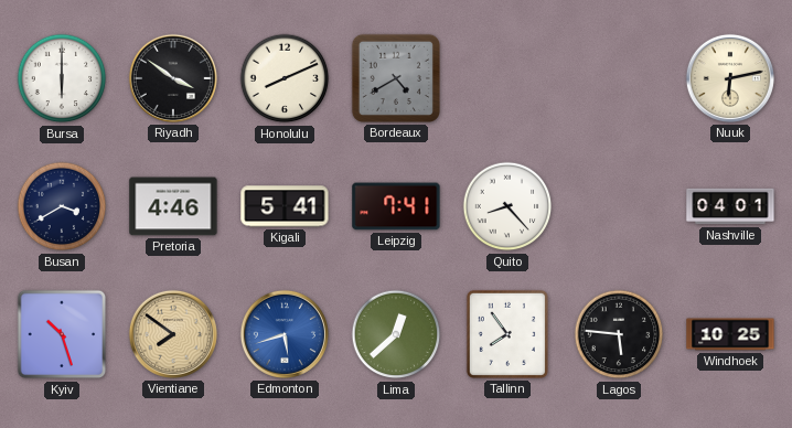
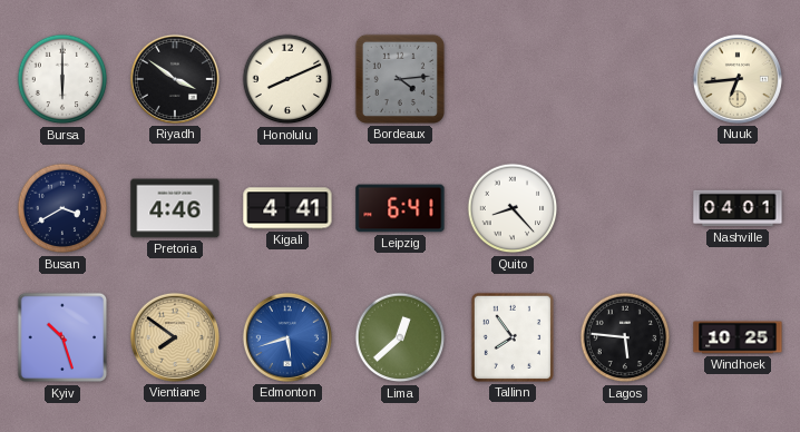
Bordeaux: 4:40 -> 4:14 (400, 79)
Nuuk: 6:13 -> 6:44 (738, 79)
Kigali: 5:41 -> 4:41 (287, 208)
Leipzig: 7:41 -> 6:41 (400, 208)
